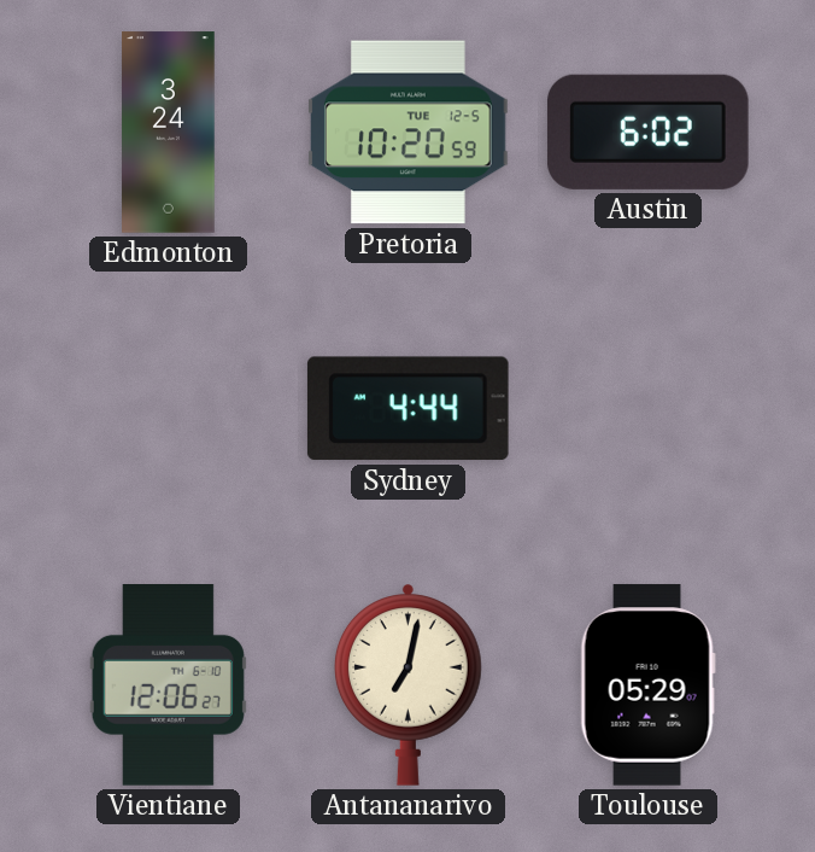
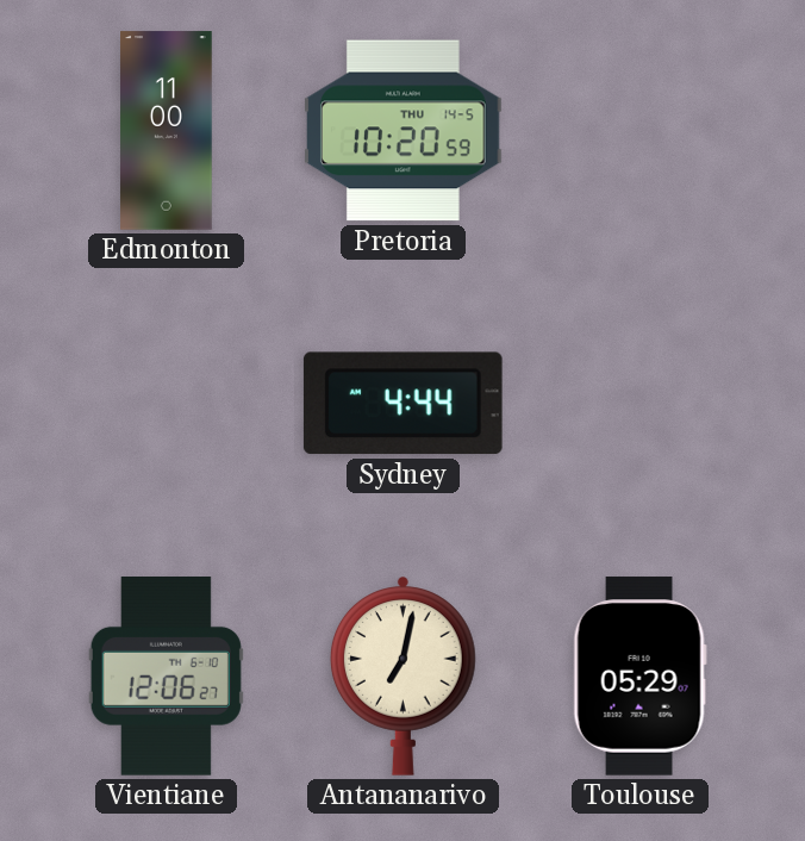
Edmonton: 3:24 -> 11:00 (167, 131)
Pretoria date: TUE 12-5 -> THU 14-5 (404, 131)
Austin: 6:02 -> none (647, 132)
